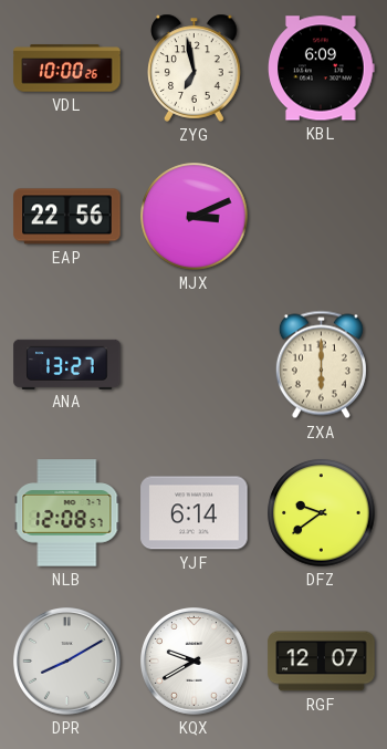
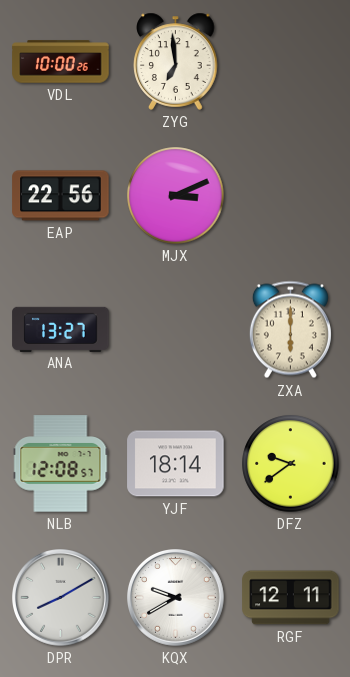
ZYG: 6:58 -> 6:59 (176, 61)
KBL: 6:09 -> none (322, 69)
YJF: 6:14 -> 18:14 (176, 464)
RGF: 12:07 -> 12:11 (291, 598)
